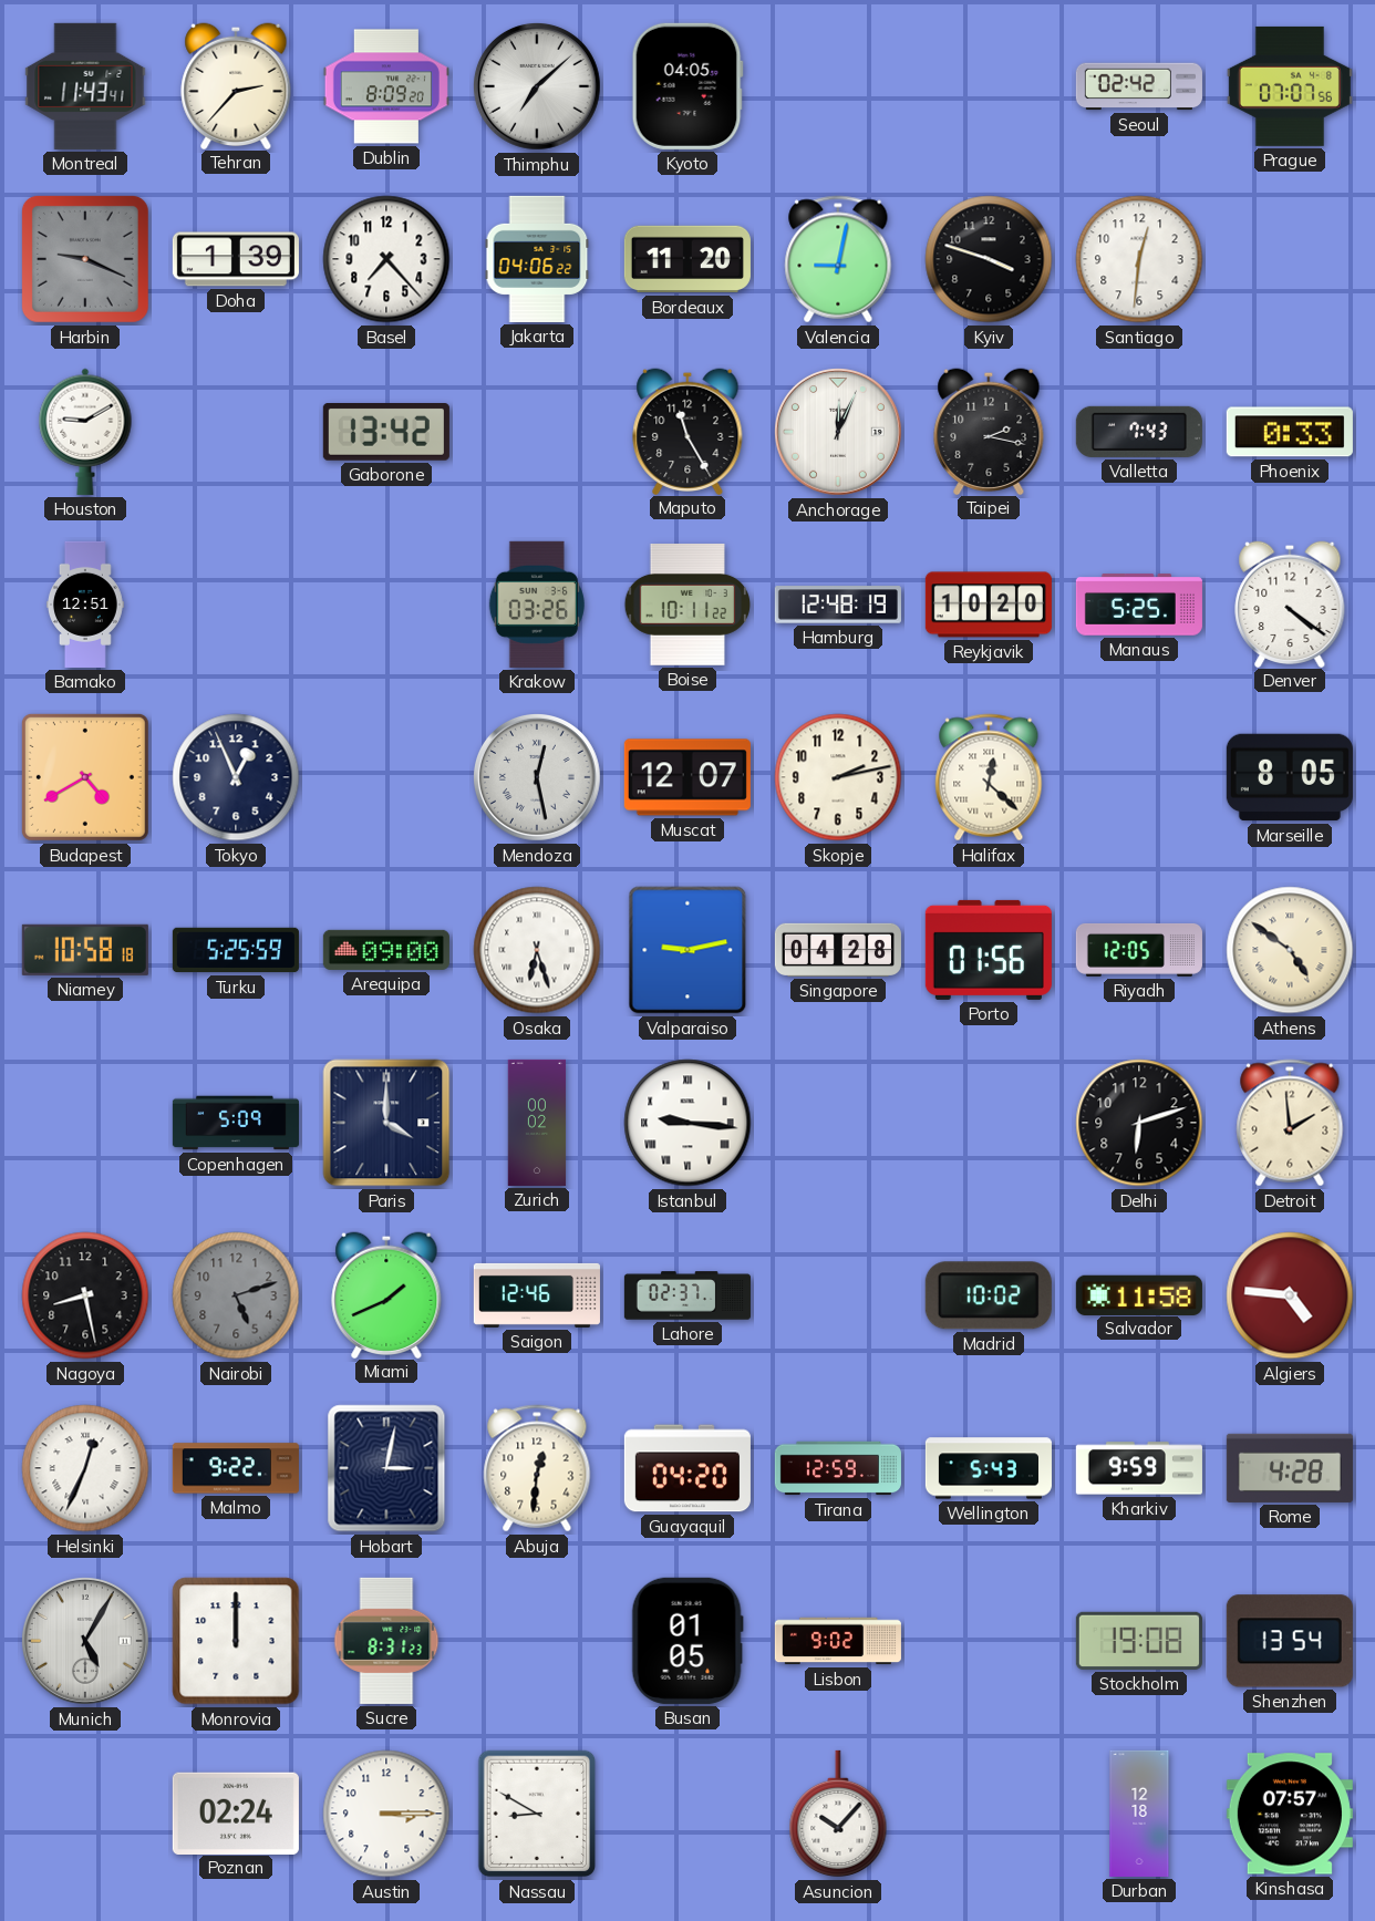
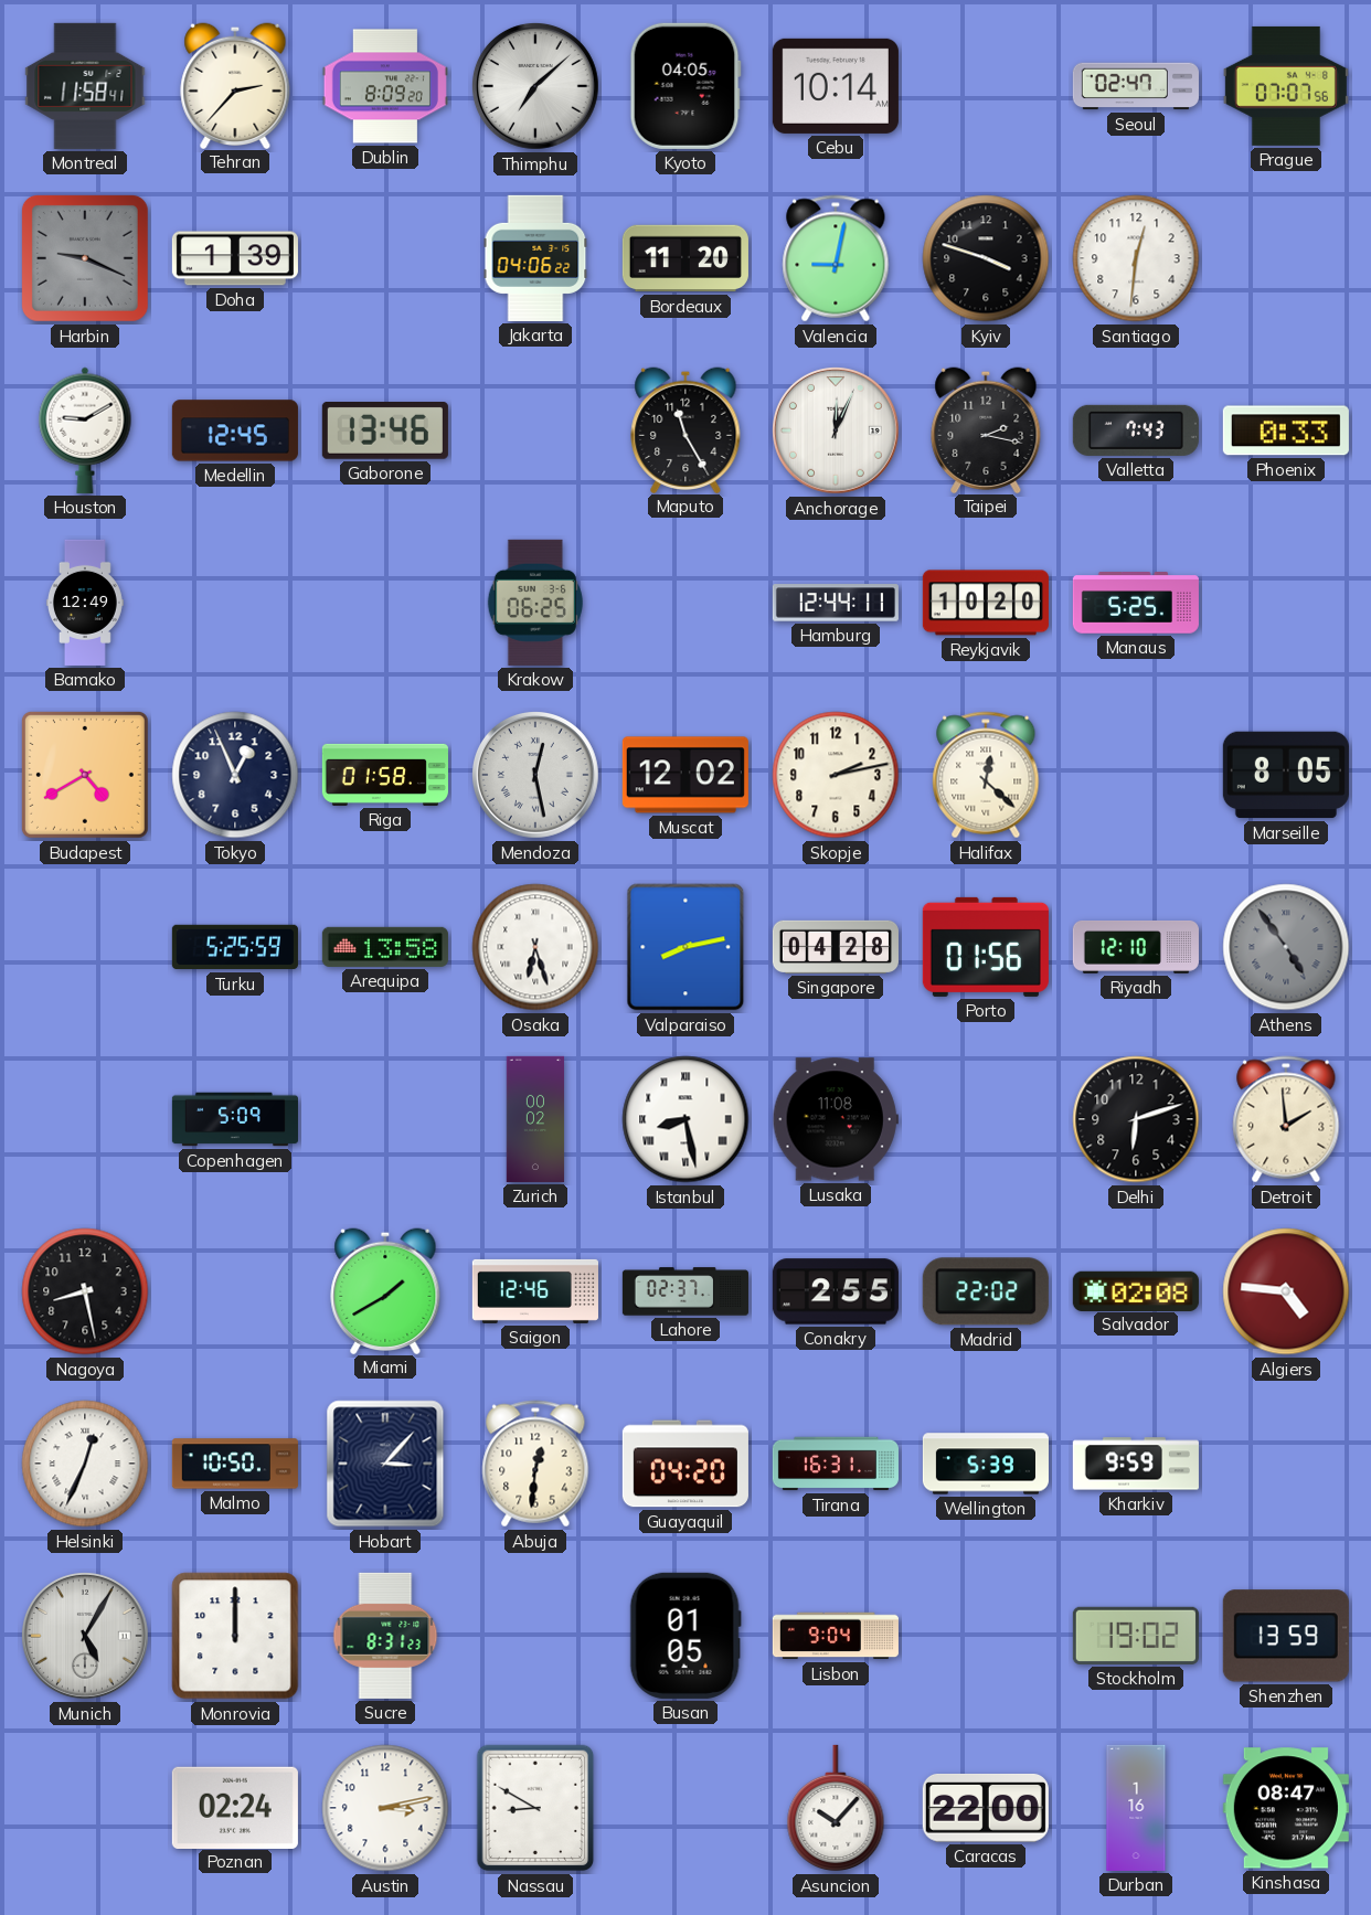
Montreal: 11:43 -> 11:58 (85, 86)
Cebu: none -> 10:14 (836, 86)
Seoul: 02:42 -> 02:47 (1136, 86)
Basel: 7:23 -> none (386, 259)
Medellin: none -> 12:45 (235, 430)
Gaborone: 13:42 -> 13:46 (385, 432)
Bamako: 12:51 -> 12:49 (85, 603)
Krakow: 03:26 -> 06:25 (535, 603)
Boise: 10:11 -> none (687, 606)
Hamburg: 12:48 -> 12:44 (836, 603)
Denver: 4:21 -> none (1290, 603)
Riga: none -> 01:58 (385, 775)
Muscat: 12:07 -> 12:02 (685, 775)
Niamey: 10:58 -> none (85, 950)
Arequipa: 09:00 -> 13:58 (385, 947)
Valparaiso: 9:13 -> 8:13 (685, 947)
Riyadh: 12:05 -> 12:10 (1136, 947)
Athens: 4:51 -> 4:54 (1286, 947)
Athens dial: cream -> grey (1286, 947)
Paris: 4:00 -> none (386, 1123)
Istanbul: 9:16 -> 8:28 (685, 1119)
Lusaka: none -> 11:08 (836, 1119)
Nairobi: 5:12 -> none (236, 1295)
Miami: 1:41 -> 1:40 (385, 1290)
Conakry: none -> 2:55 (836, 1291)
Madrid: 10:02 -> 22:02 (986, 1291)
Salvador: 11:58 -> 02:08 (1136, 1290)
Malmo: 9:22 -> 10:50 (235, 1464)
Hobart: 3:02 -> 3:07 (385, 1464)
Tirana: 12:59 -> 16:31 (836, 1464)
Wellington: 5:43 -> 5:39 (986, 1464)
Rome: 4:28 -> none (1290, 1468)
Lisbon: 9:02 -> 9:04 (836, 1636)
Stockholm: 19:08 -> 19:02 (1136, 1636)
Shenzhen: 13:54 -> 13:59 (1286, 1636)
Austin: 3:15 -> 3:13 (385, 1808)
Caracas: none -> 22:00 (986, 1809)
Durban: 12:18 -> 1:16 (1136, 1808)
Kinshasa: 07:57 -> 08:47 (1286, 1808)
